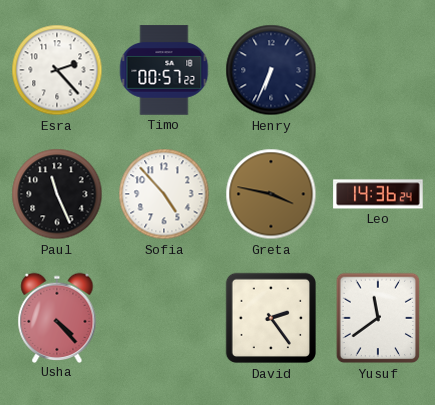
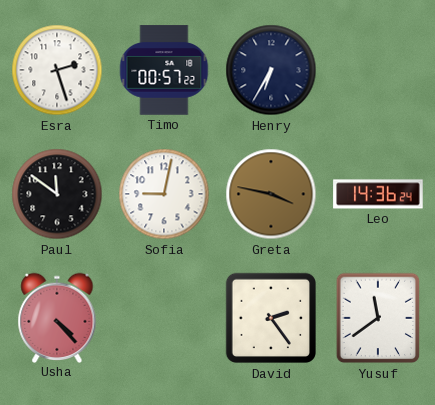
Esra: 2:23 -> 2:27 (57, 70)
Henry: 6:34 -> 6:35 (271, 70)
Paul: 11:26 -> 11:51 (57, 194)
Sofia: 4:53 -> 9:02 (164, 194)
